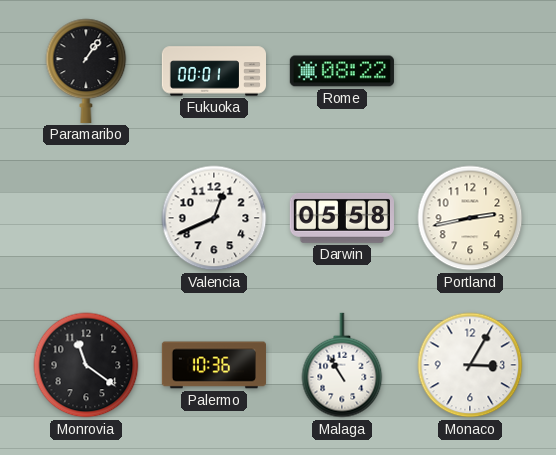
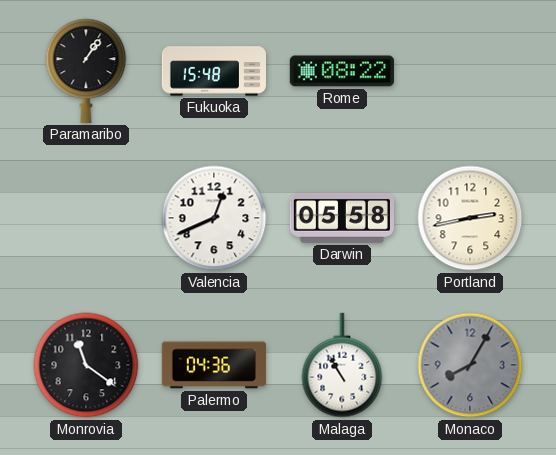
Fukuoka: 00:01 -> 15:48 (213, 71)
Palermo: 10:36 -> 04:36 (214, 365)
Monaco: 3:05 -> 8:05 (470, 365)
Monaco dial: white -> grey (470, 365)
